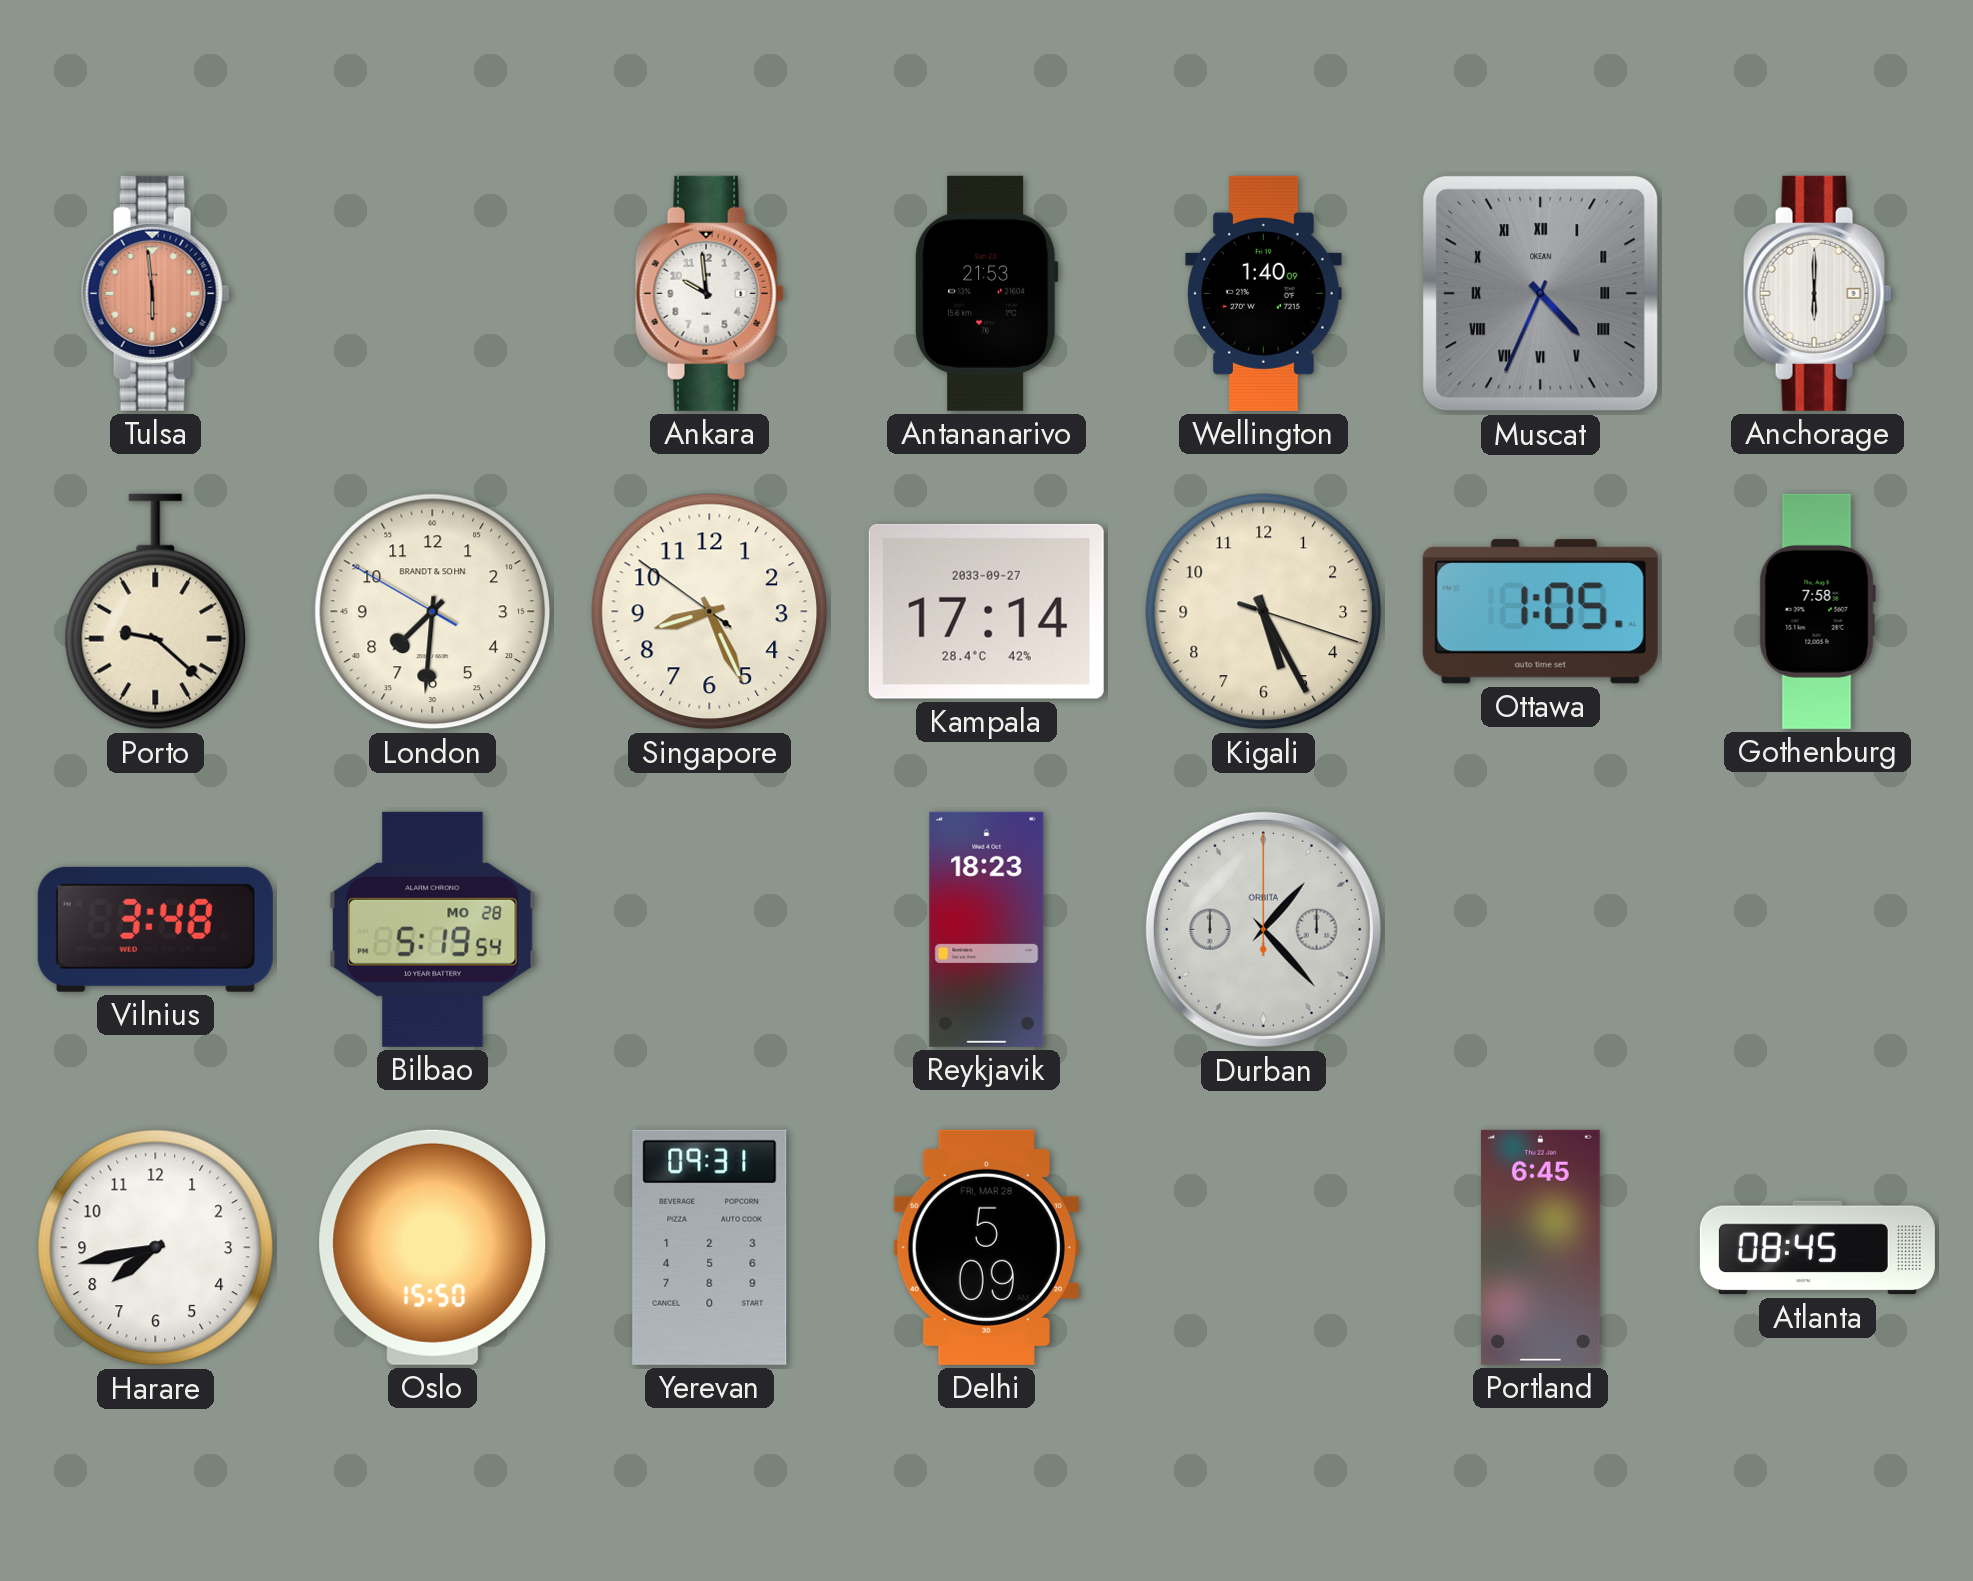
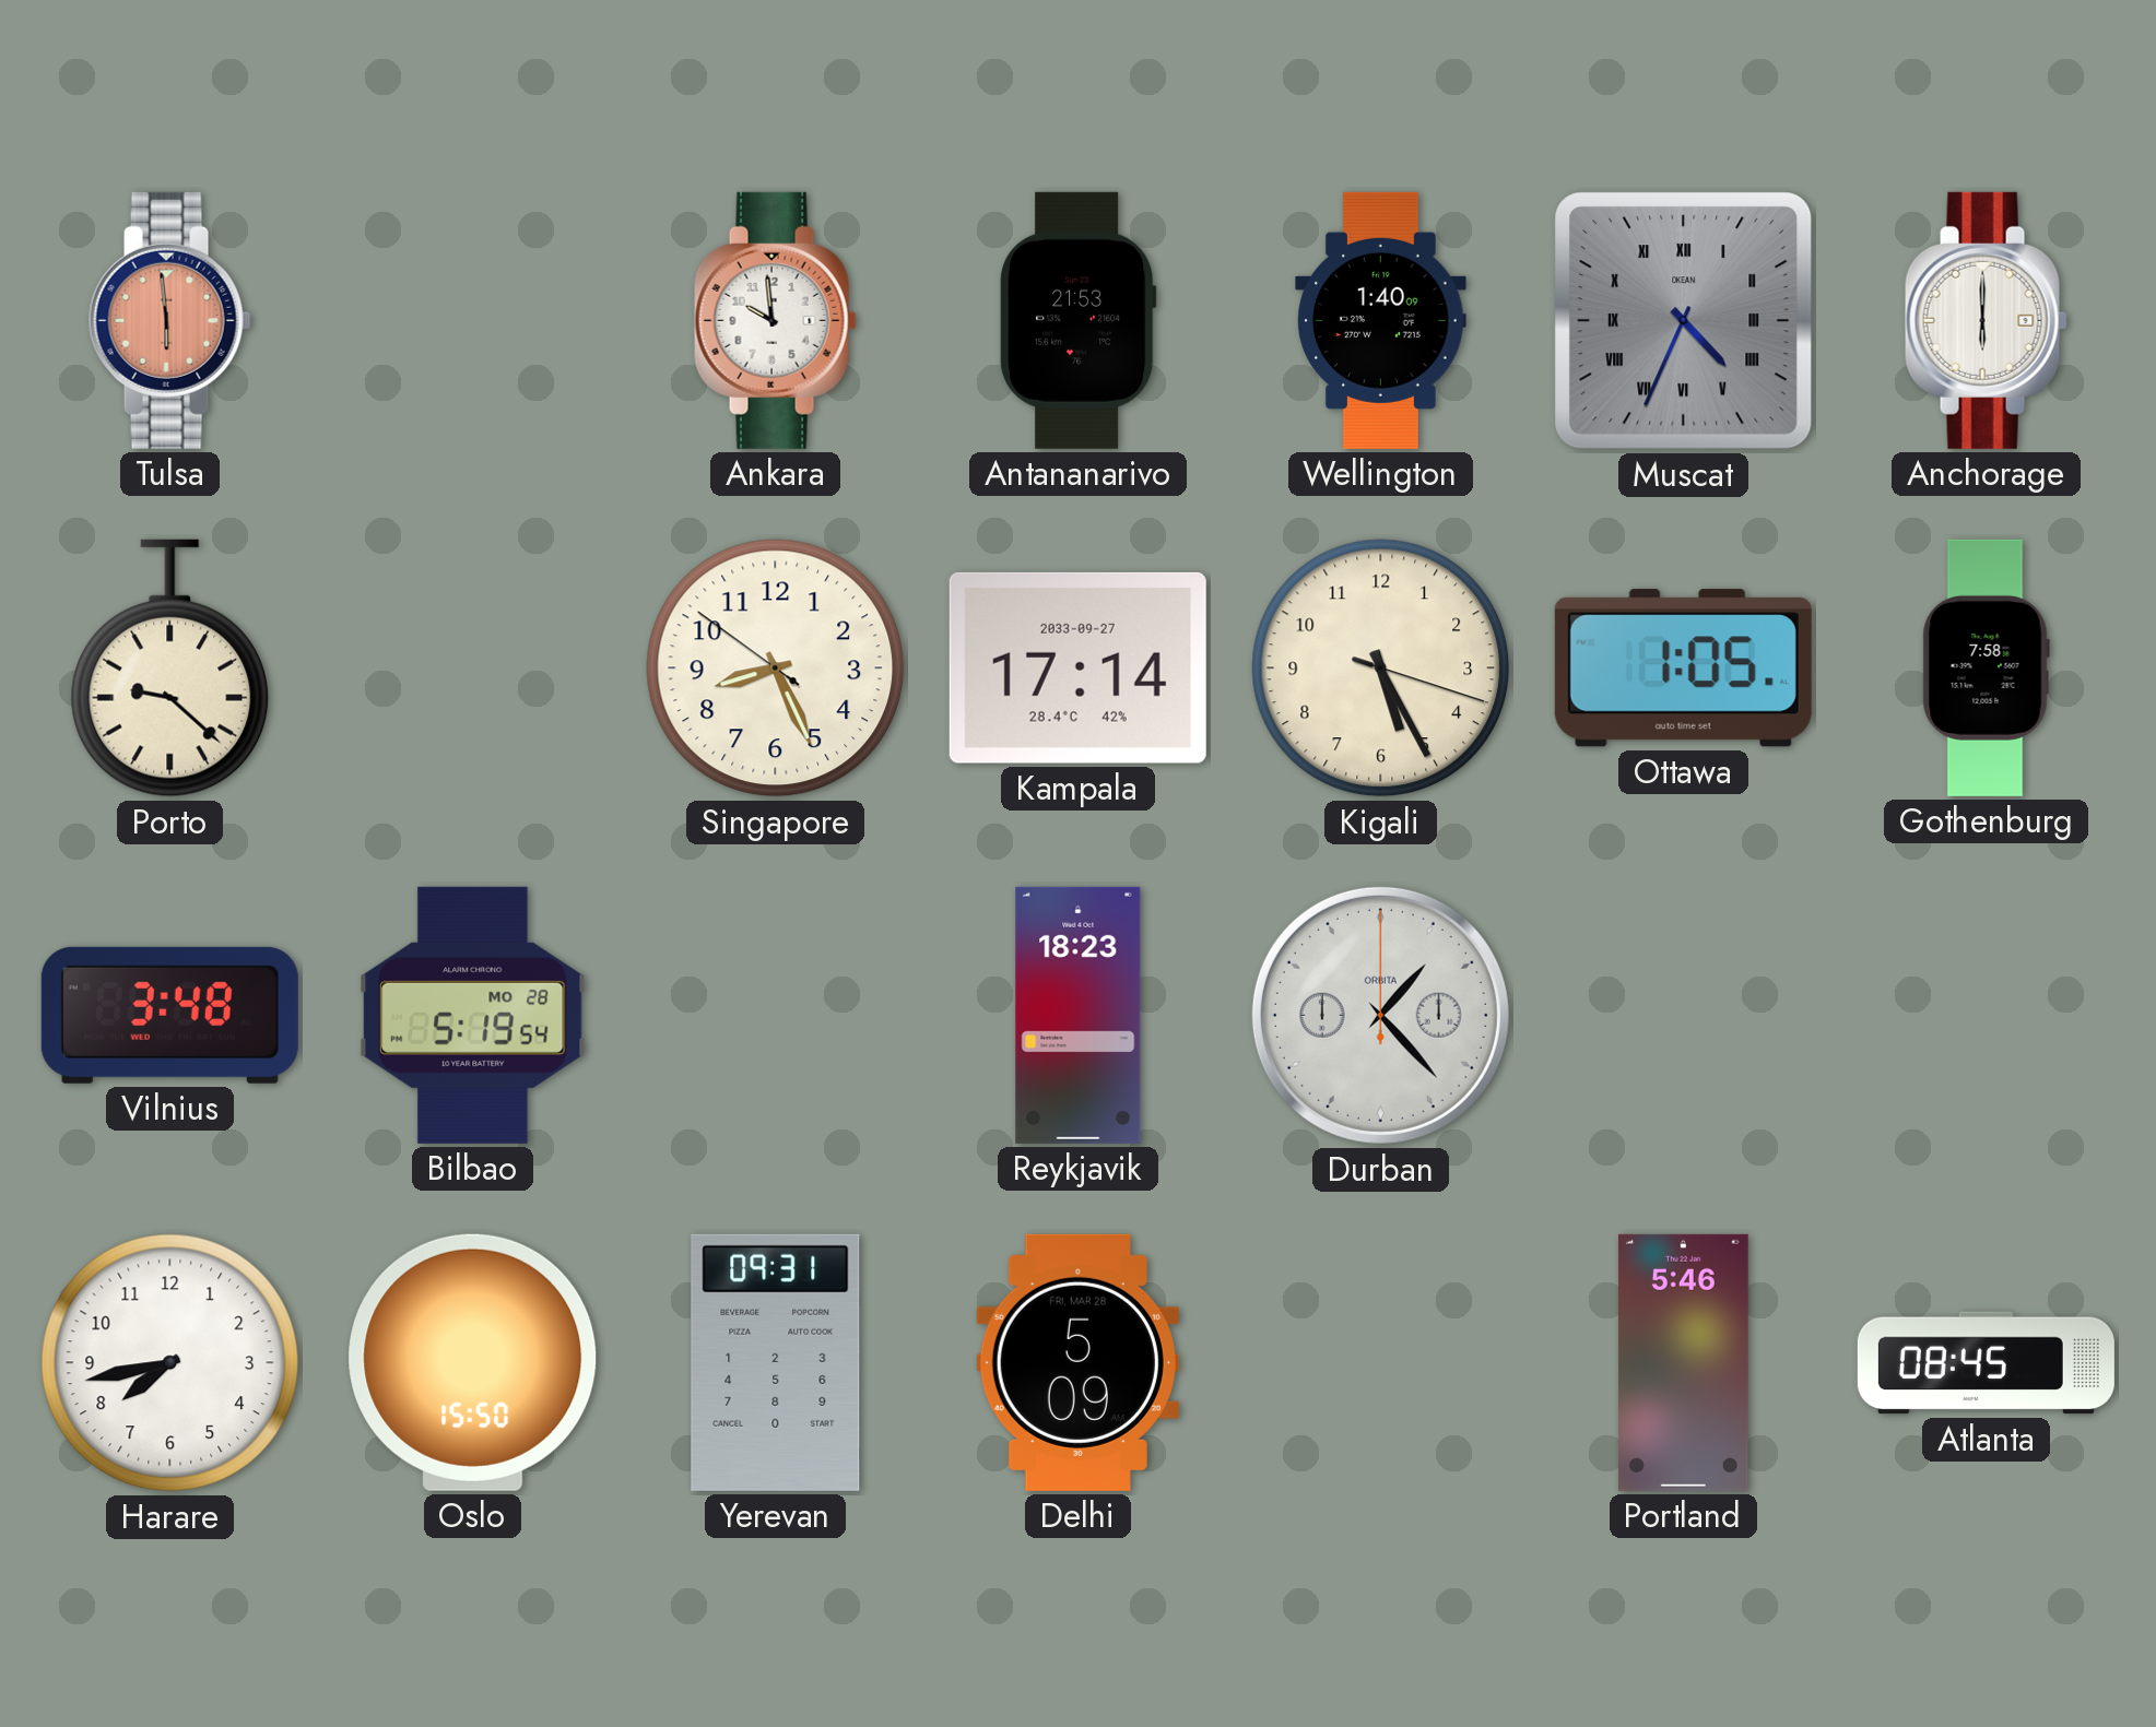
London: 7:30 -> none (433, 612)
Portland: 6:45 -> 5:46 (1683, 1362)
